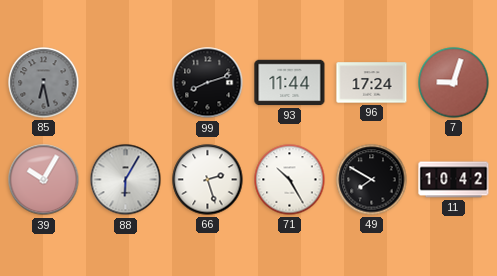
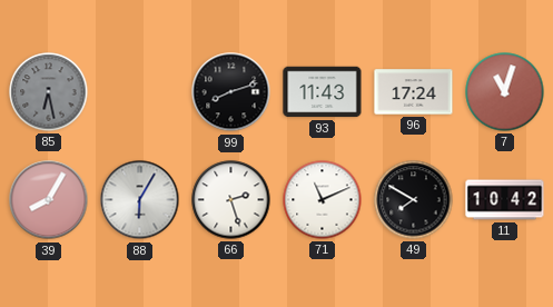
93: 11:44 -> 11:43 (323, 92)
7: 9:03 -> 11:03 (505, 92)
39: 10:05 -> 8:05 (49, 200)
71: 10:25 -> 11:11 (323, 200)
